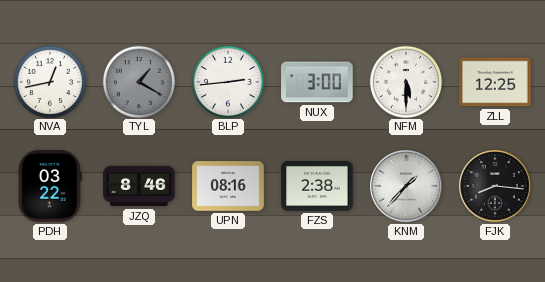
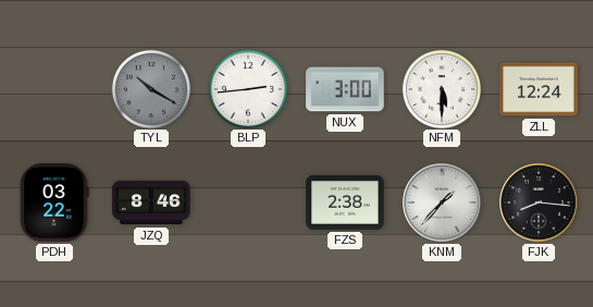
NVA: 12:43 -> none (49, 81)
TYL: 1:20 -> 10:20 (150, 88)
ZLL: 12:25 -> 12:24 (539, 89)
UPN: 08:16 -> none (228, 186)
